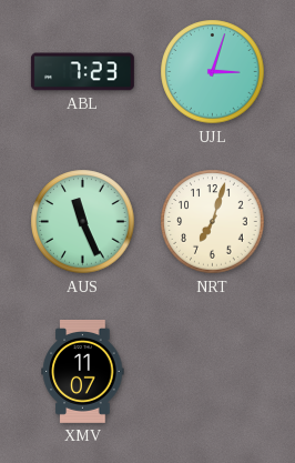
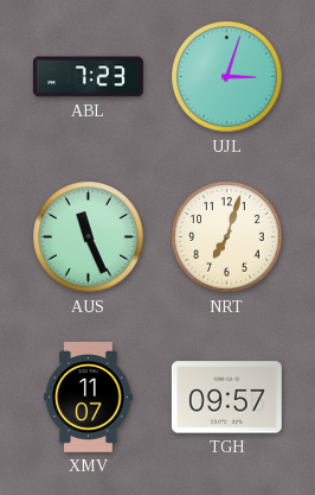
TGH: none -> 09:57 (226, 398)
